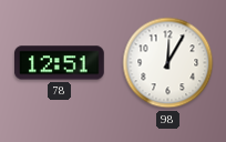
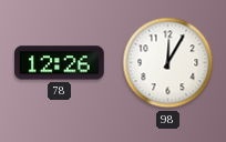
78: 12:51 -> 12:26 (60, 63)
